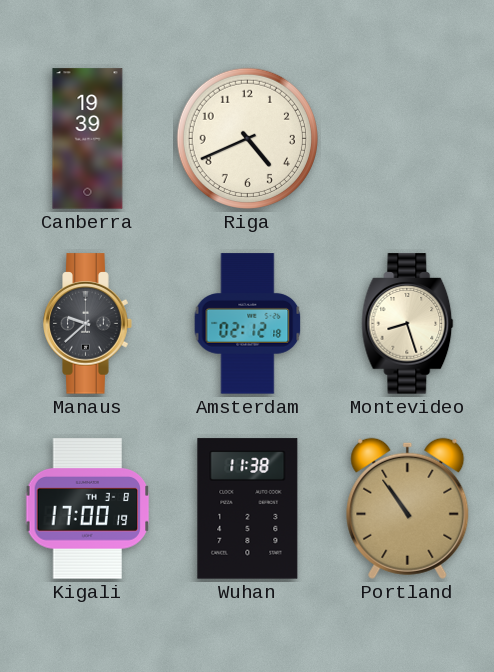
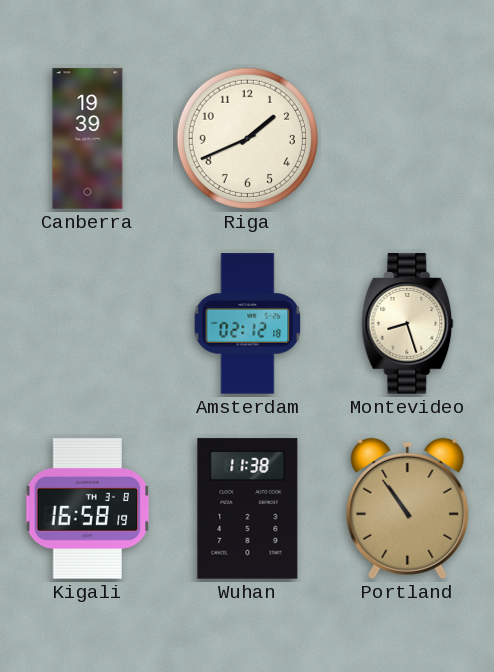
Riga: 4:41 -> 1:41 (247, 138)
Manaus: 9:38 -> none (88, 324)
Kigali: 17:00 -> 16:58 (88, 509)
